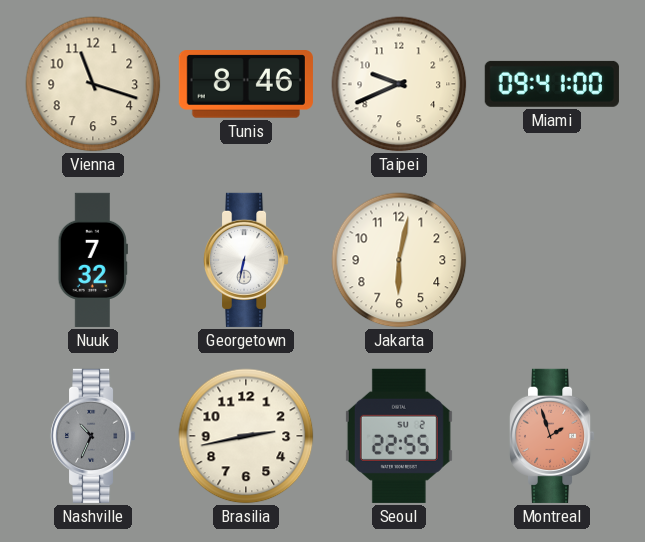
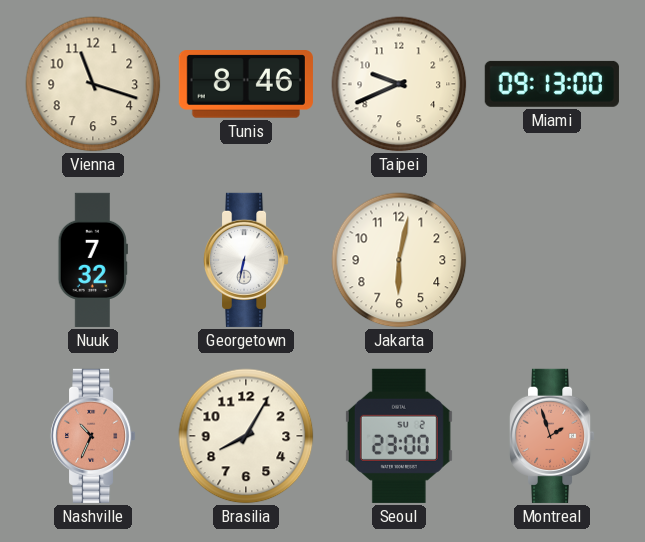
Miami: 09:41 -> 09:13 (552, 84)
Nashville dial: grey -> salmon (93, 436)
Brasilia: 2:43 -> 8:05 (246, 436)
Seoul: 22:55 -> 23:00 (399, 436)
